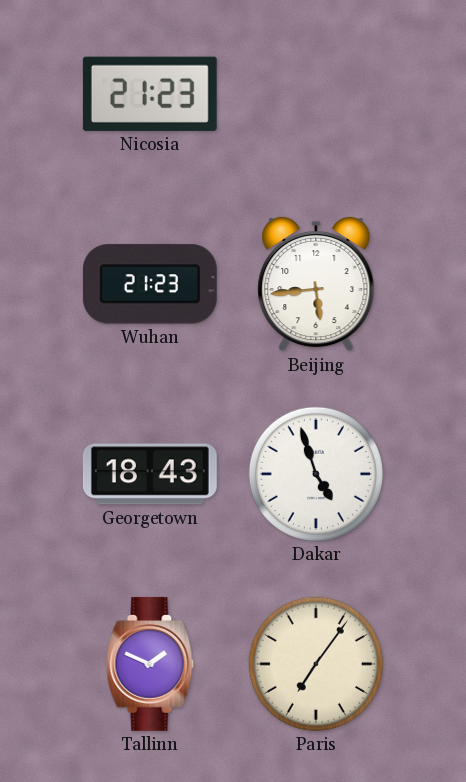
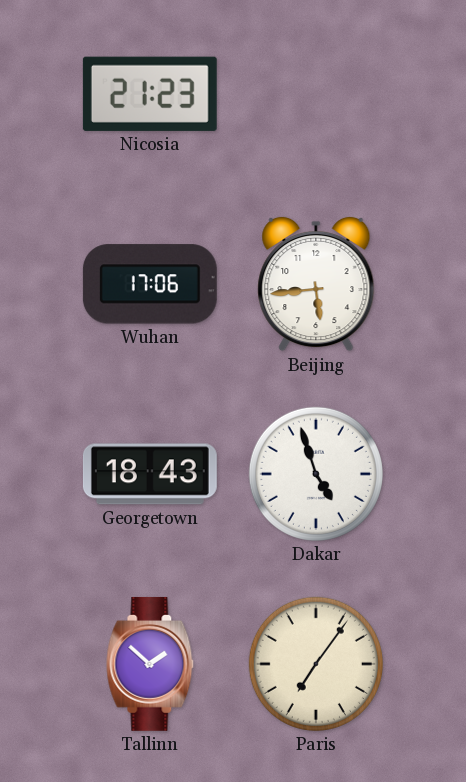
Wuhan: 21:23 -> 17:06 (150, 284)
Tallinn: 1:49 -> 1:52 (150, 664)
